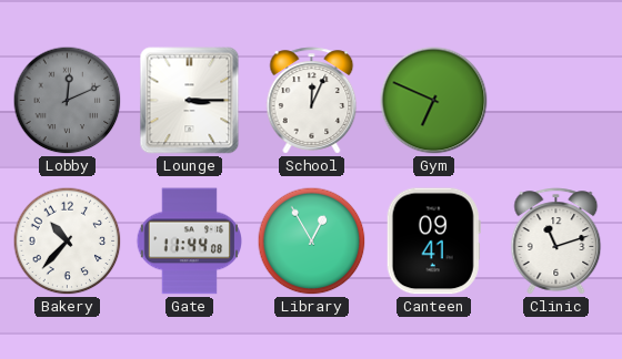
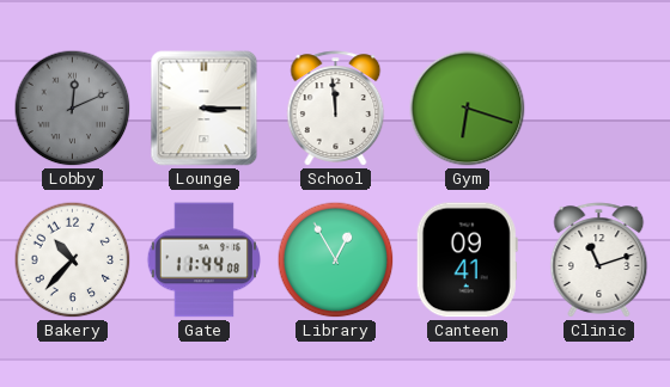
School: 12:04 -> 11:59 (336, 109)
Gym: 6:49 -> 6:18 (468, 109)
